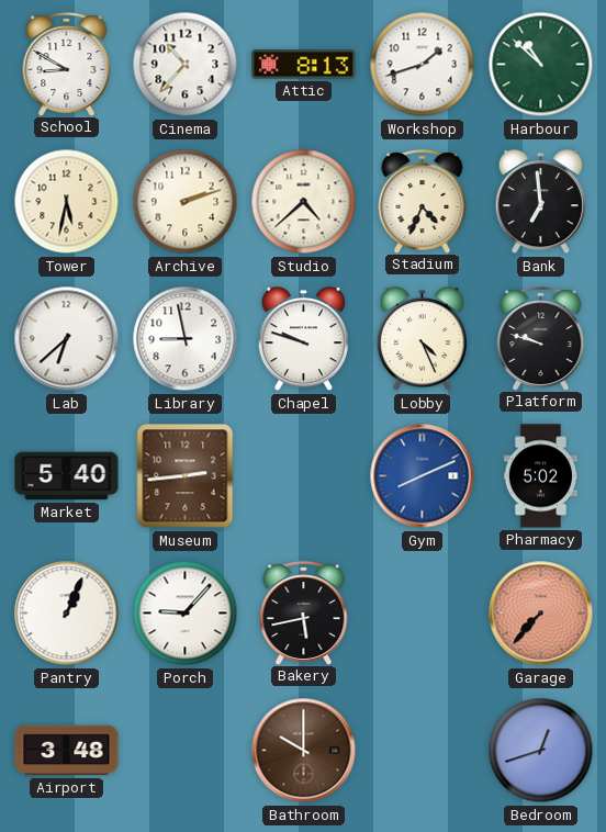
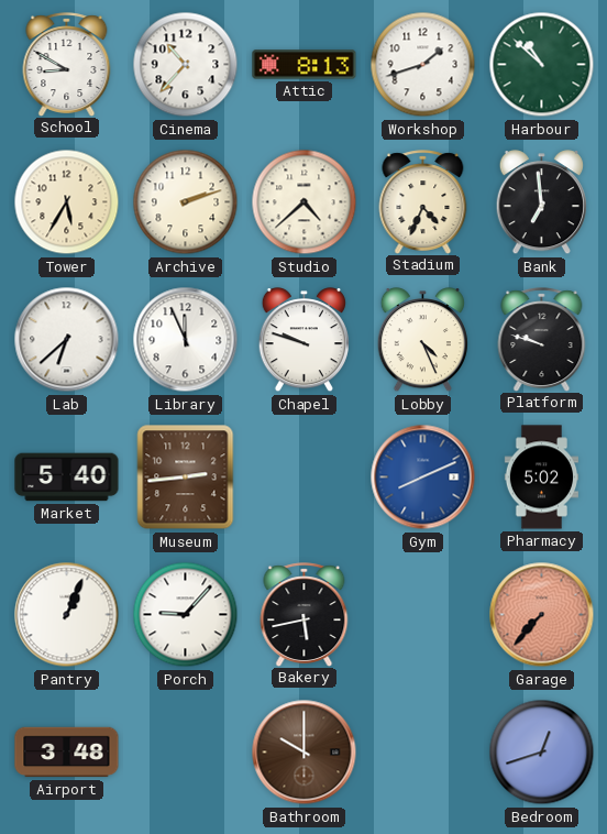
Tower: 5:32 -> 5:35 (67, 202)
Library: 8:58 -> 11:56 (186, 340)
